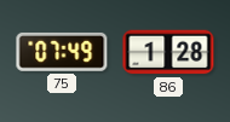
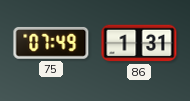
86: 1:28 -> 1:31 (139, 43)
